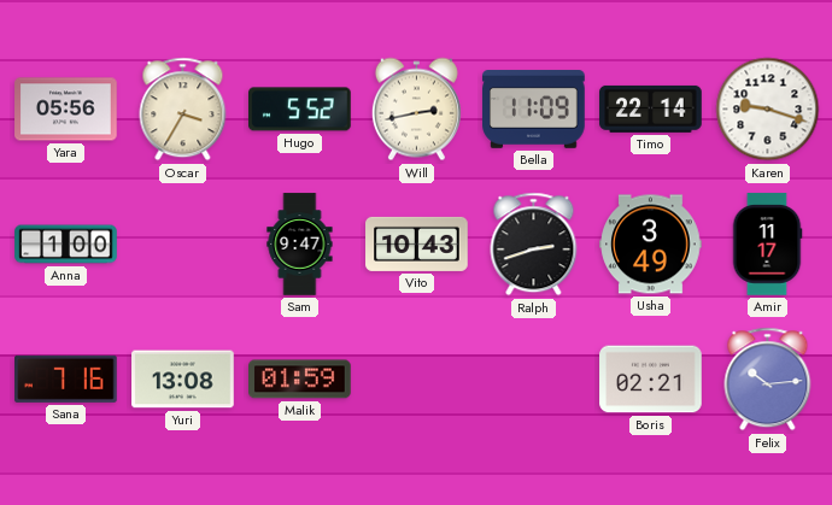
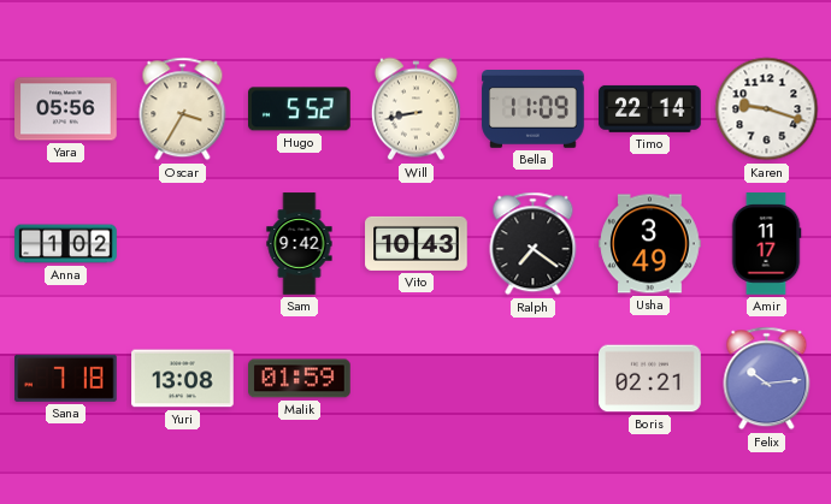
Will: 2:43 -> 8:43 (415, 109)
Anna: 1:00 -> 1:02 (66, 244)
Sam: 9:47 -> 9:42 (300, 244)
Ralph: 2:42 -> 7:21 (534, 244)
Sana: 7:16 -> 7:18 (66, 378)
